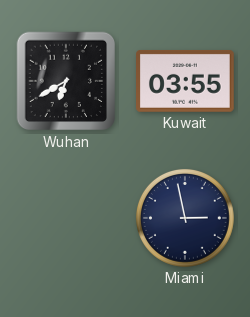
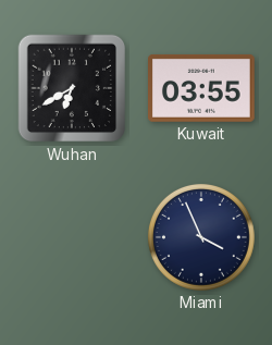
Miami: 2:58 -> 3:56 (201, 237)
